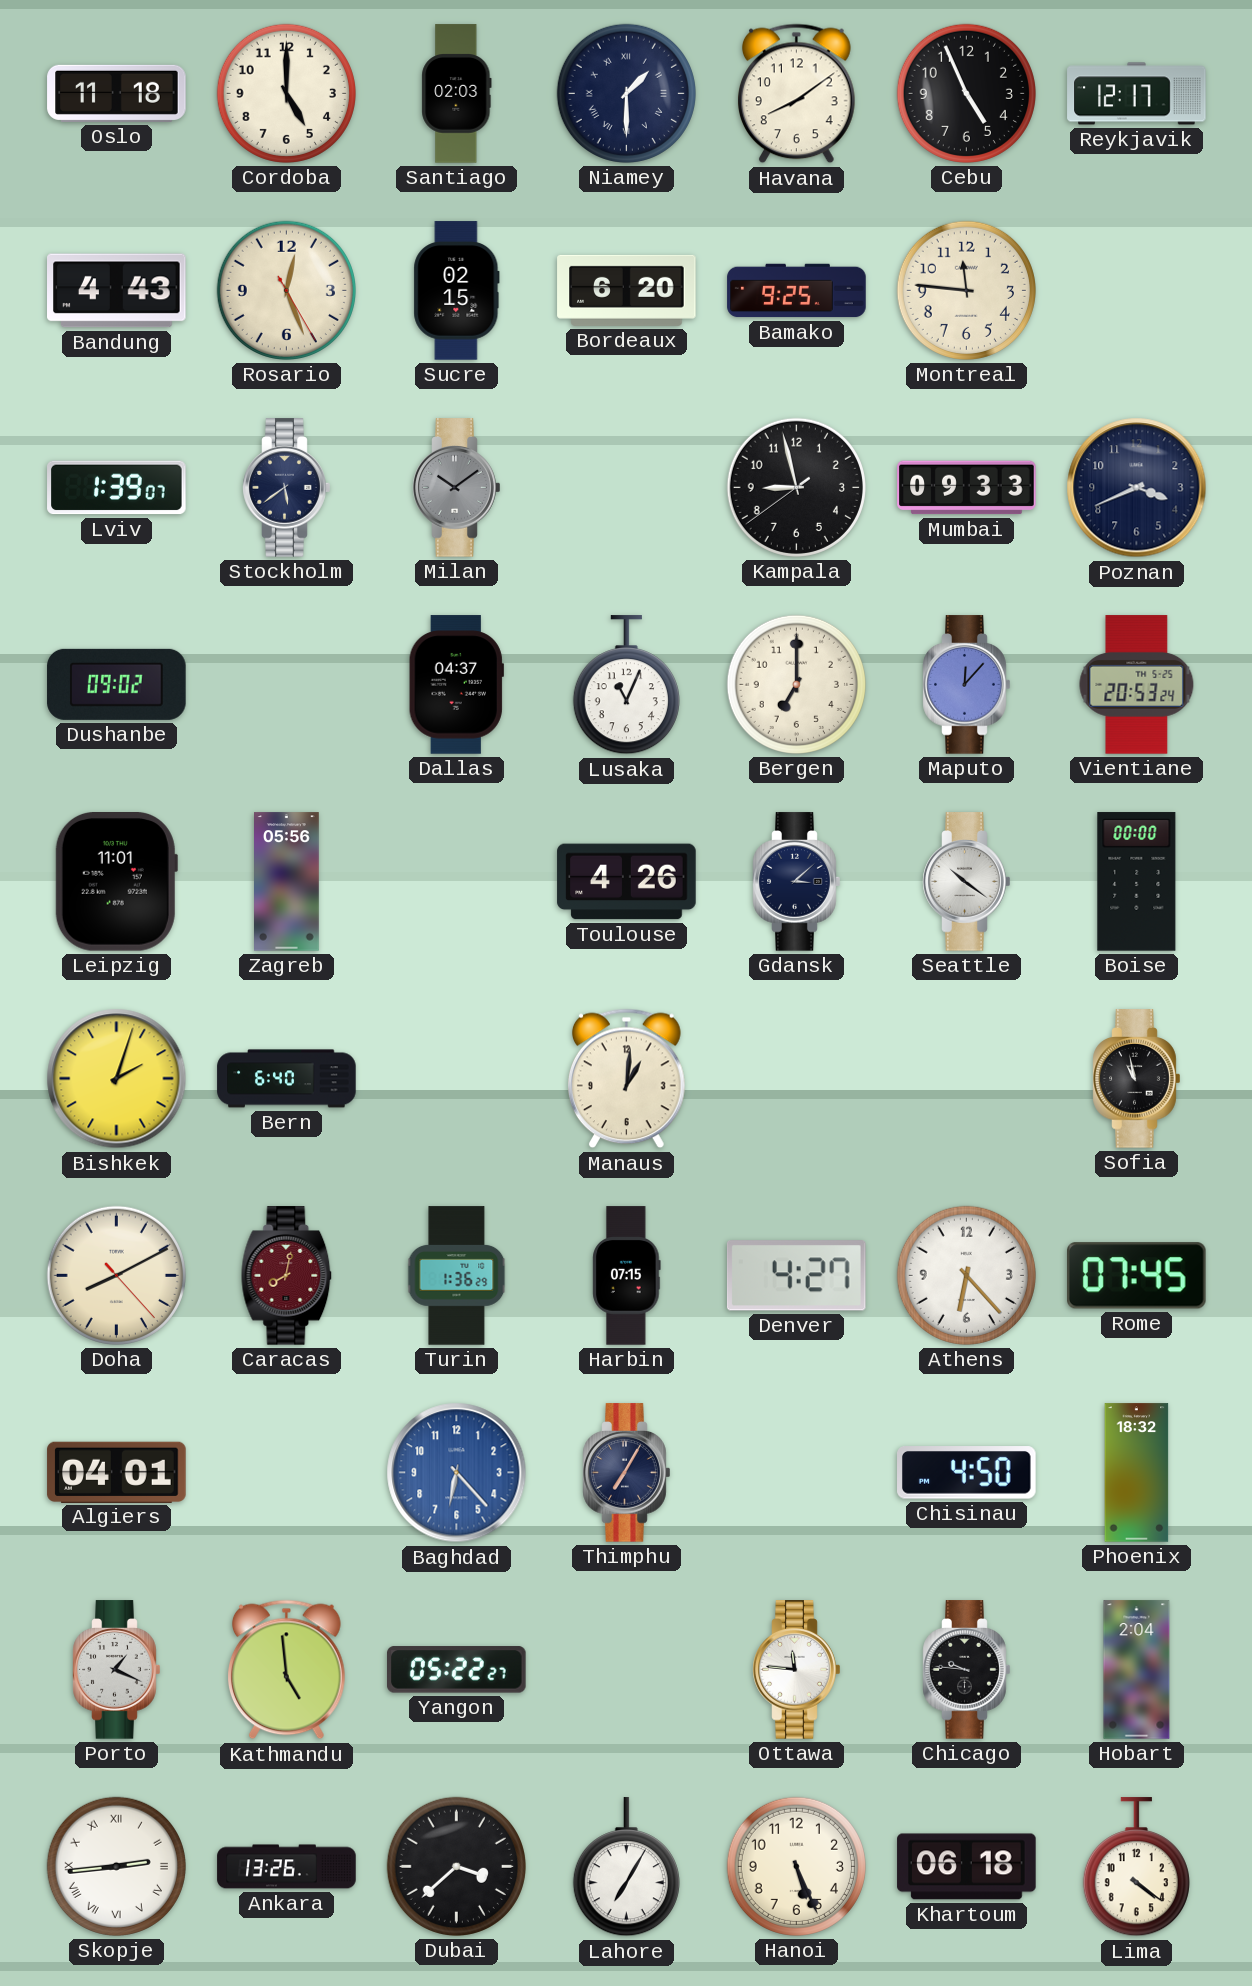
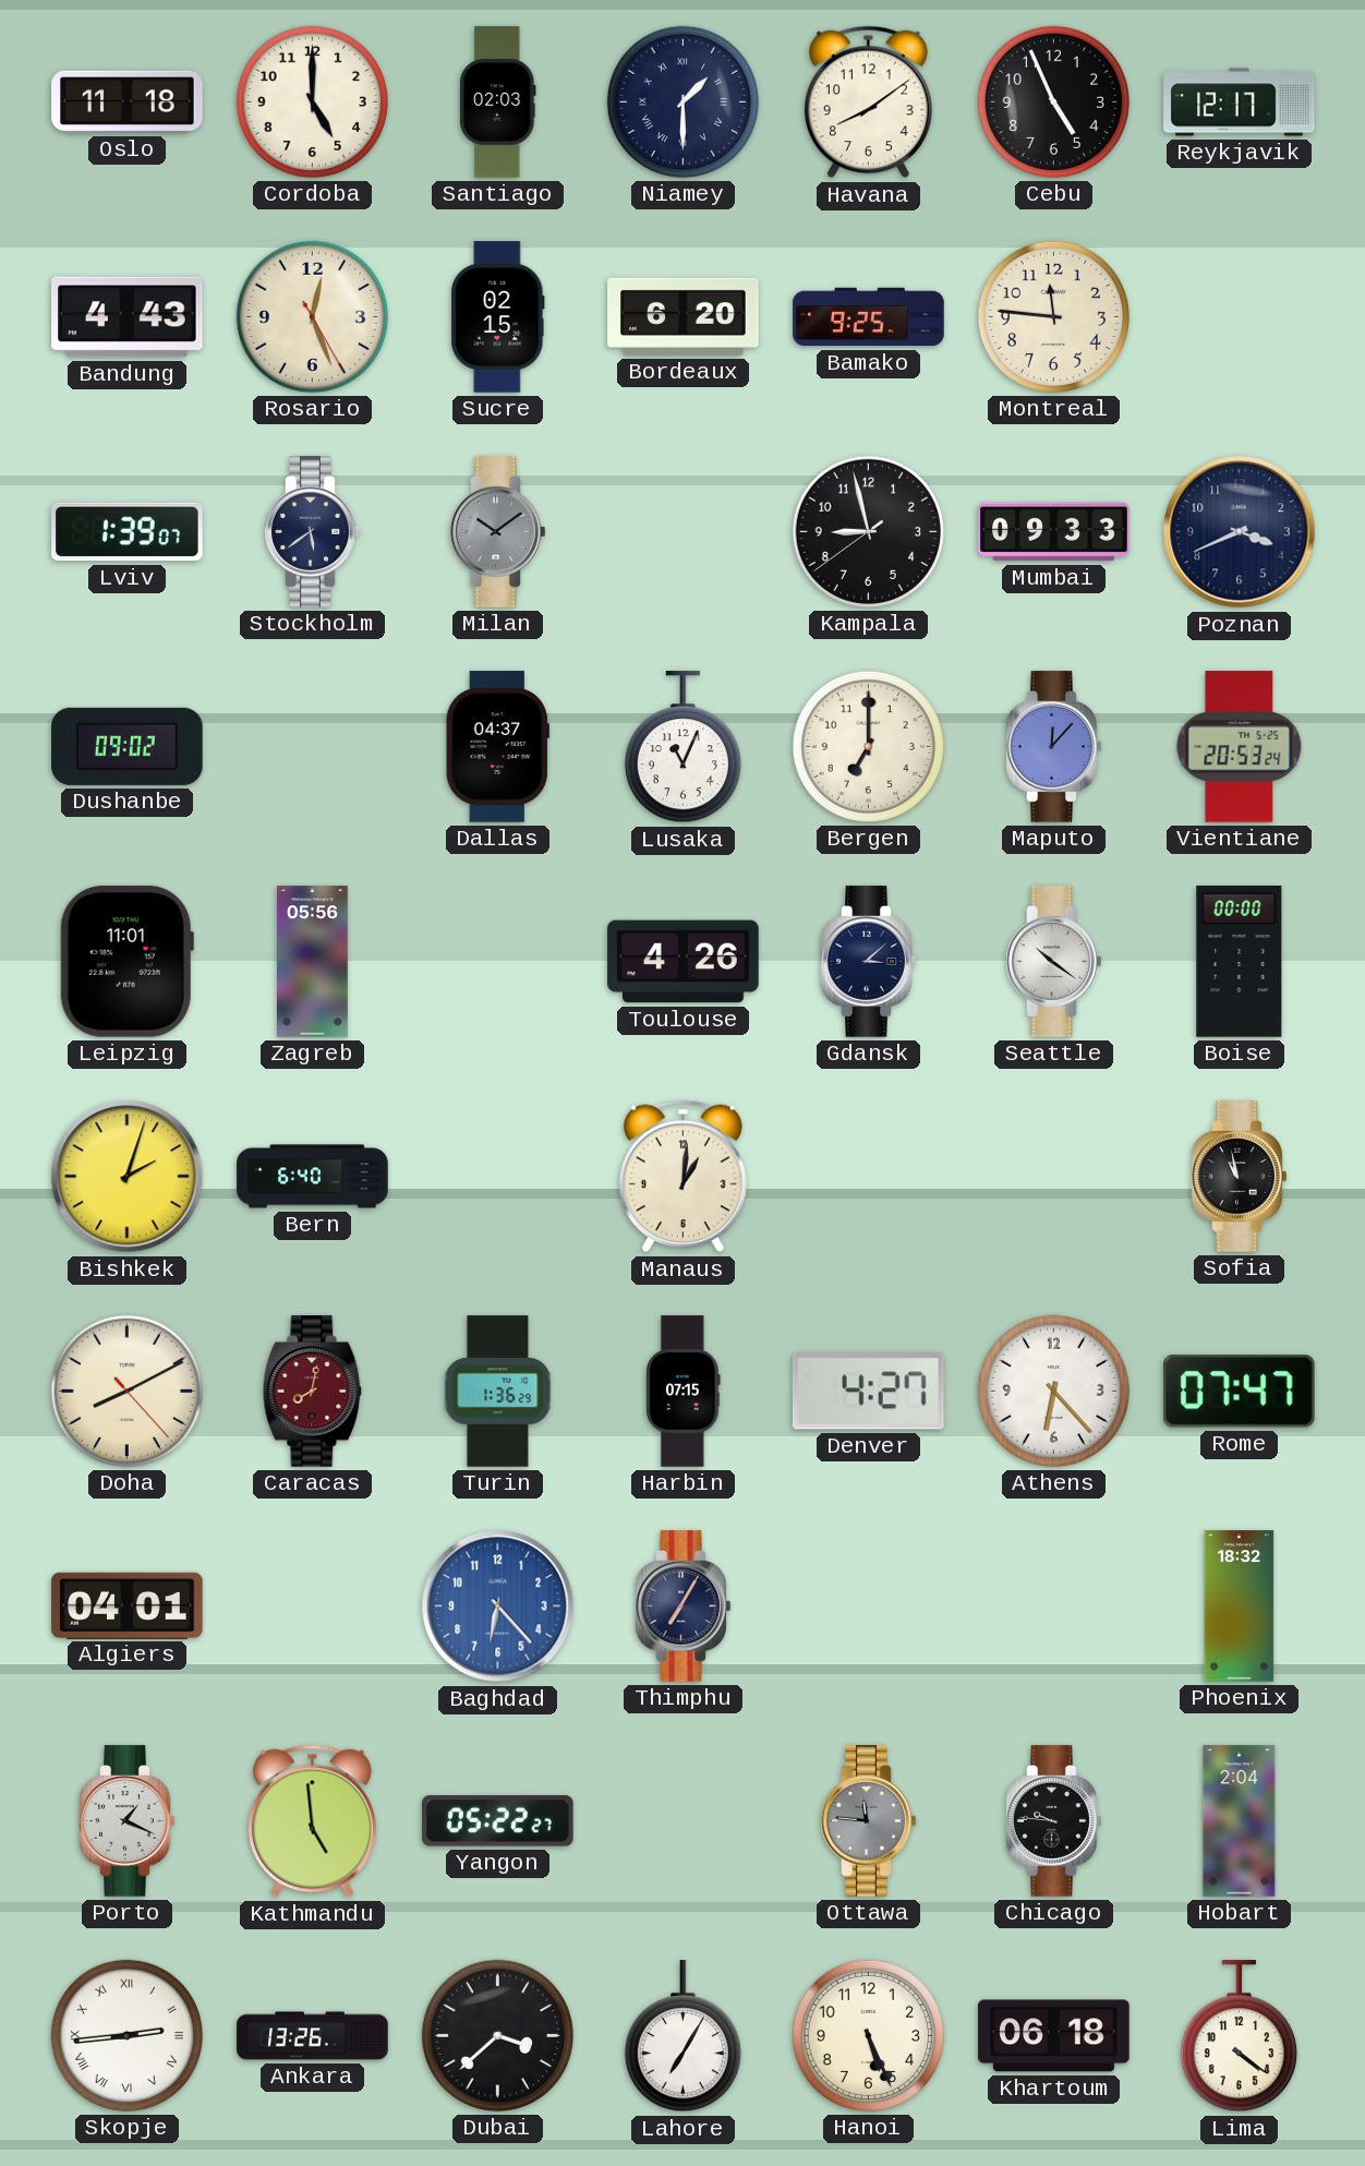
Rome: 07:45 -> 07:47 (1240, 1392)
Chisinau: 4:50 -> none (967, 1473)
Ottawa dial: white -> grey (869, 1821)
